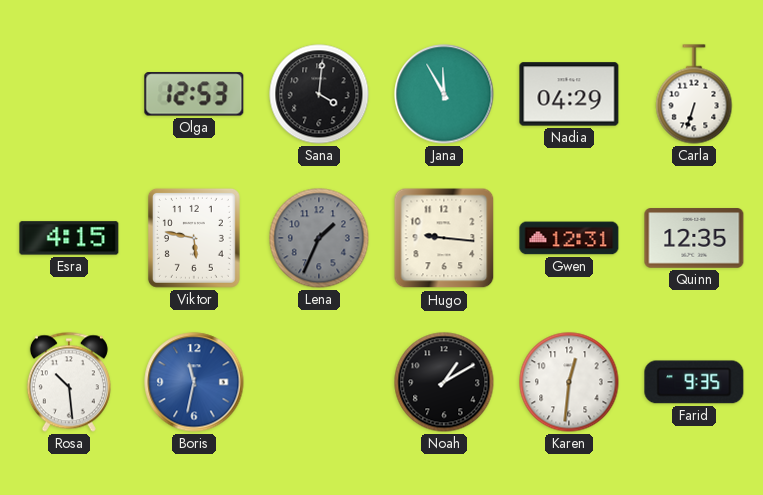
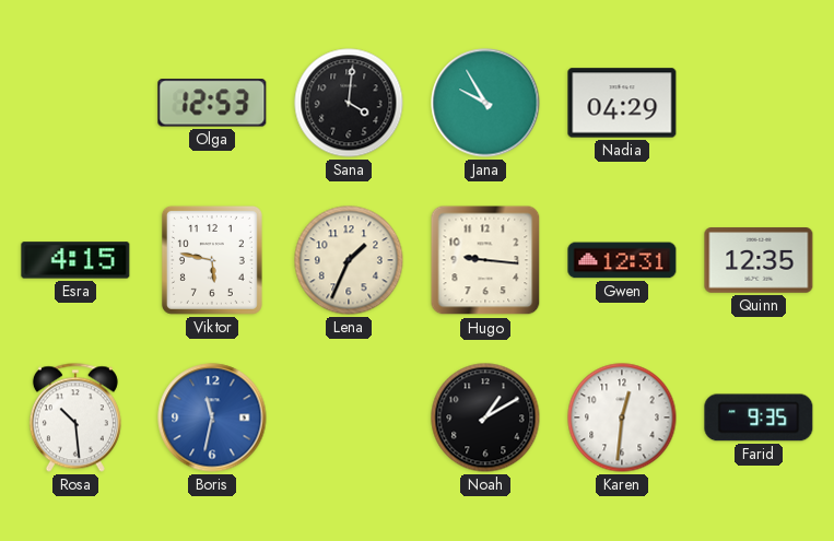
Jana: 11:55 -> 9:55 (485, 103)
Carla: 6:33 -> none (694, 94)
Lena dial: grey -> cream (349, 260)
